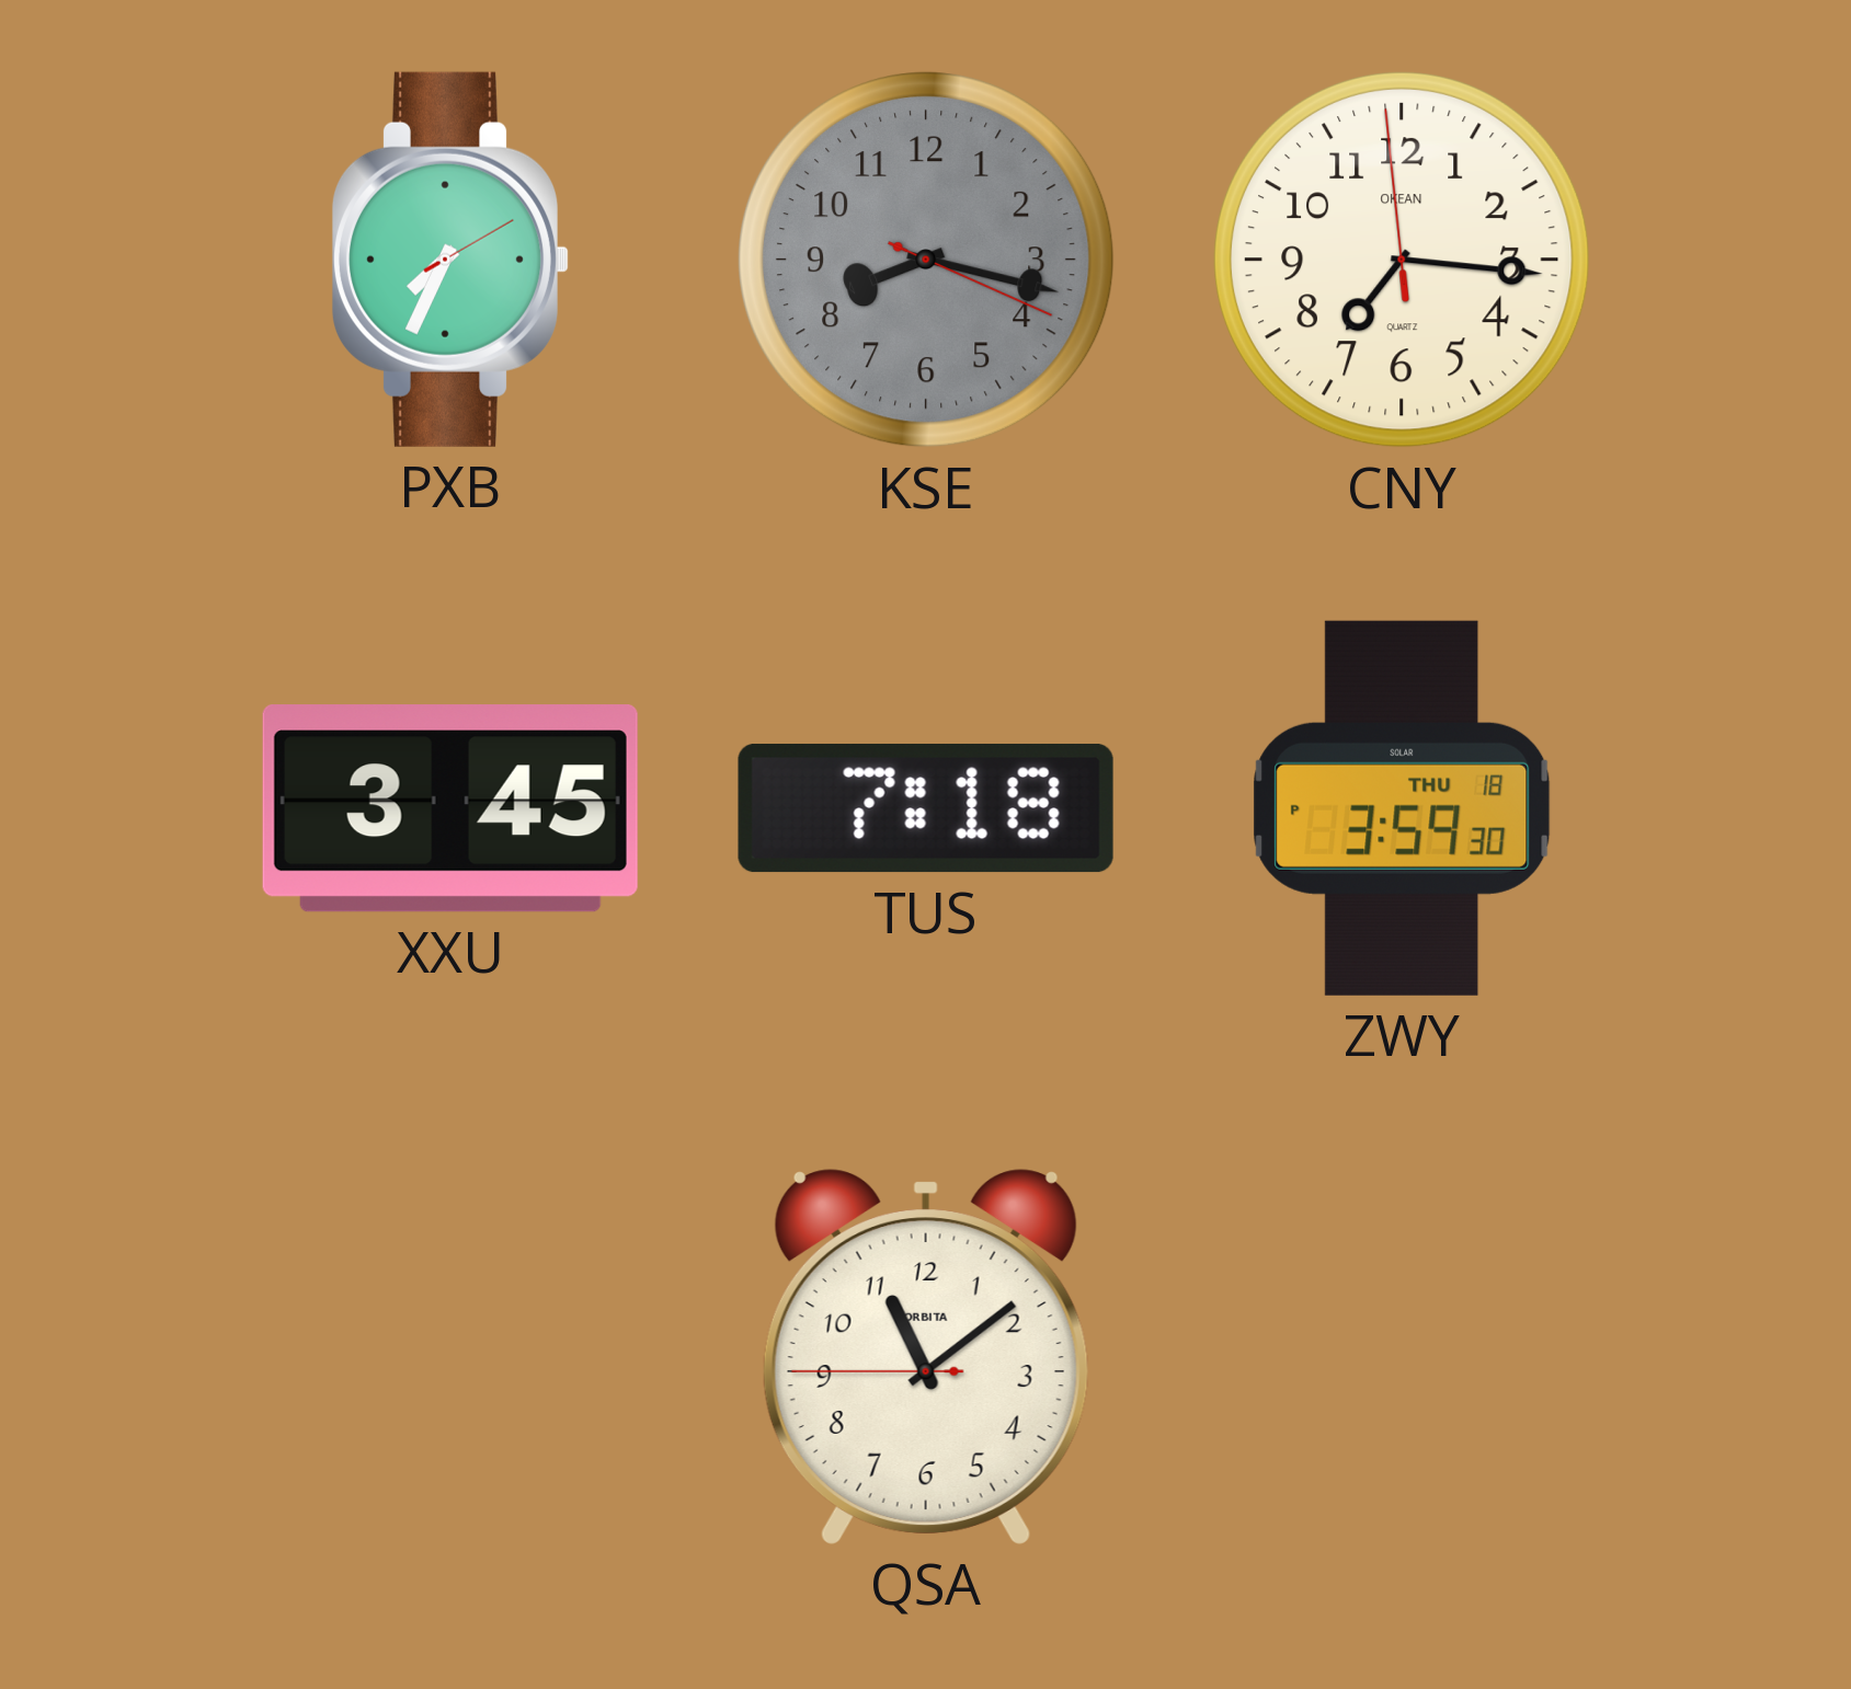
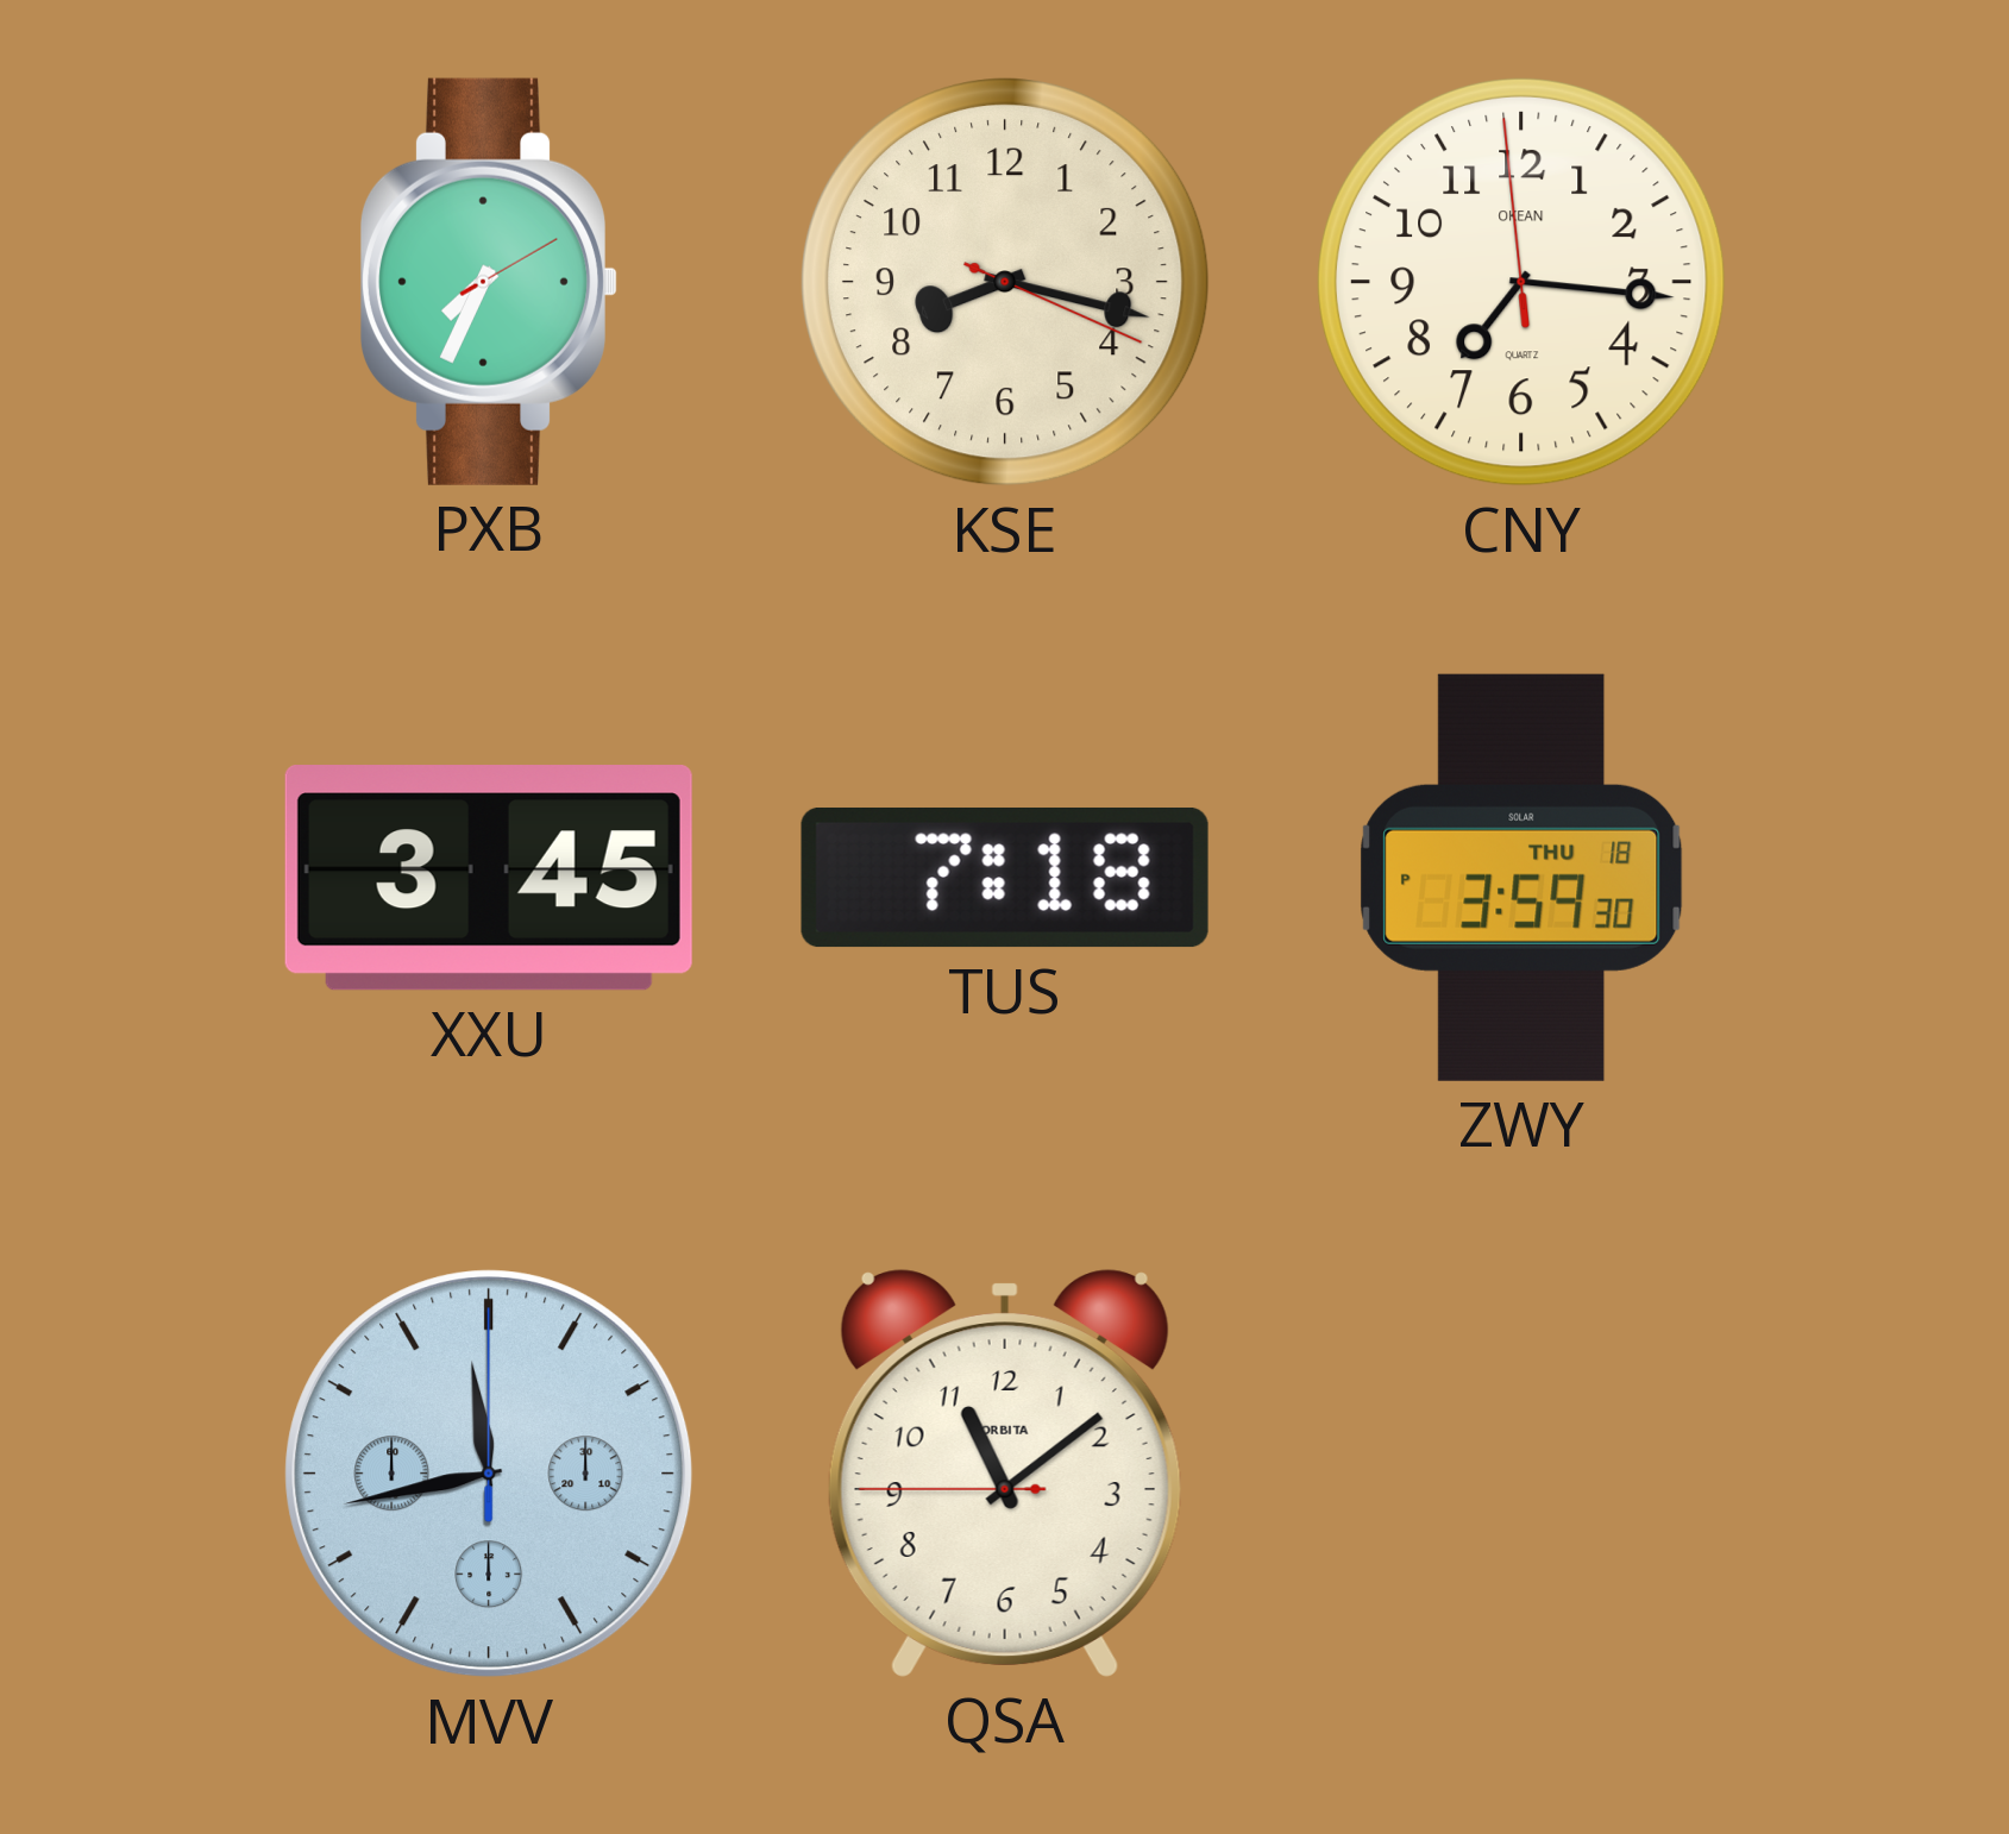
KSE dial: grey -> cream (1005, 282)
MVV: none -> 11:43 (489, 1474)
